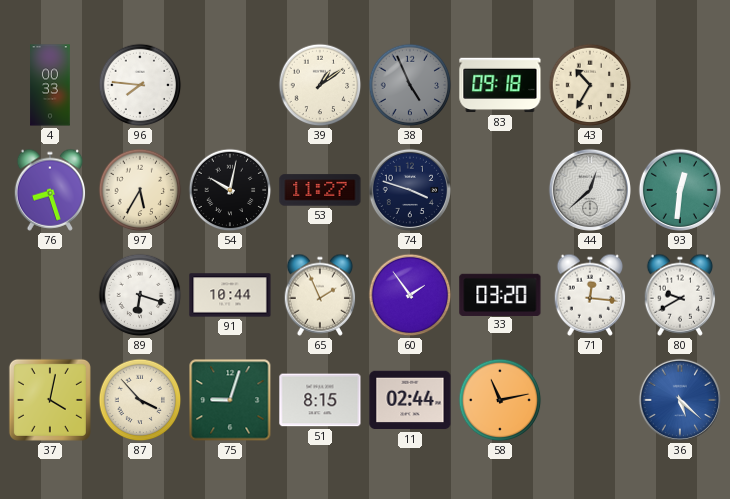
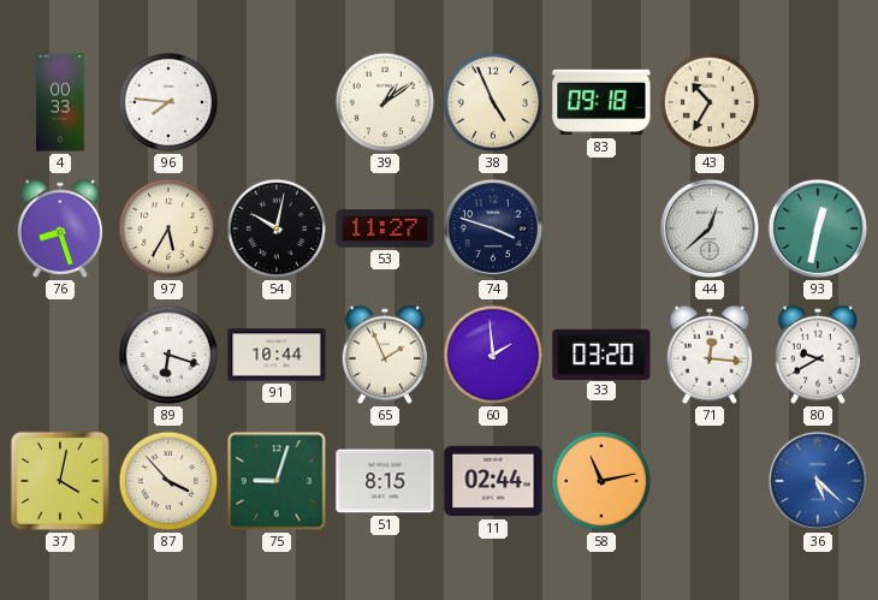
38 dial: grey -> cream (493, 102)
93: 12:31 -> 12:32 (818, 228)
60: 1:54 -> 1:59 (493, 355)
